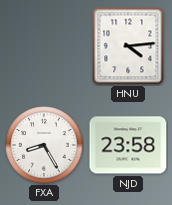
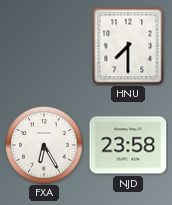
HNU: 4:14 -> 7:30 (128, 46)
FXA: 8:25 -> 6:25 (44, 145)
